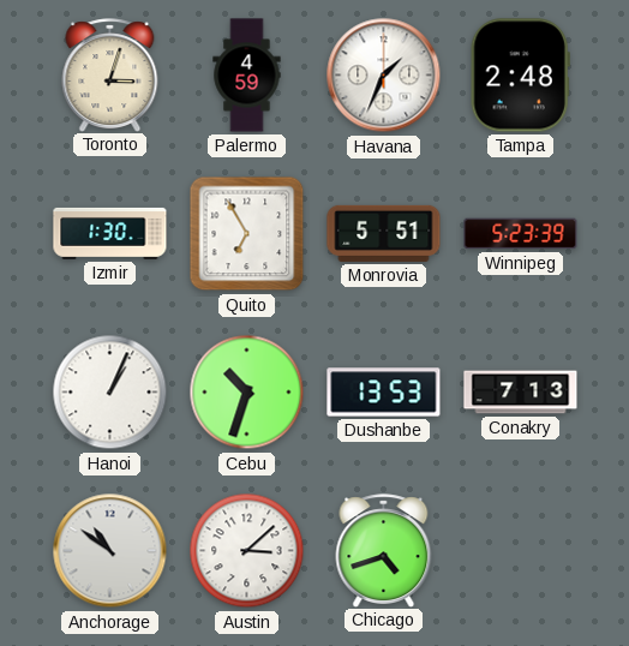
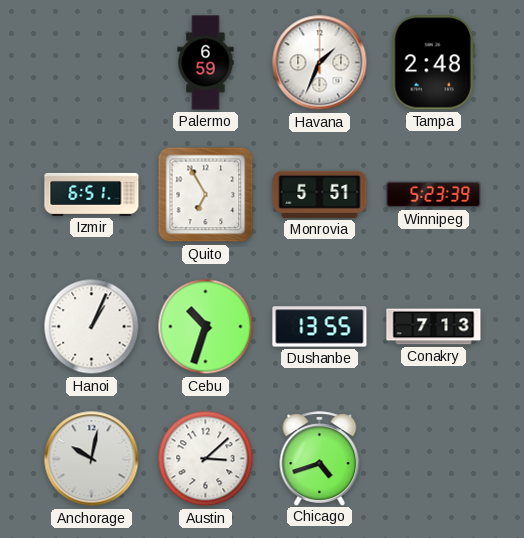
Toronto: 3:03 -> none (110, 74)
Palermo: 4:59 -> 6:59 (206, 63)
Izmir: 1:30 -> 6:51 (92, 194)
Dushanbe: 13:53 -> 13:55 (320, 327)
Anchorage: 10:51 -> 10:02 (92, 459)
